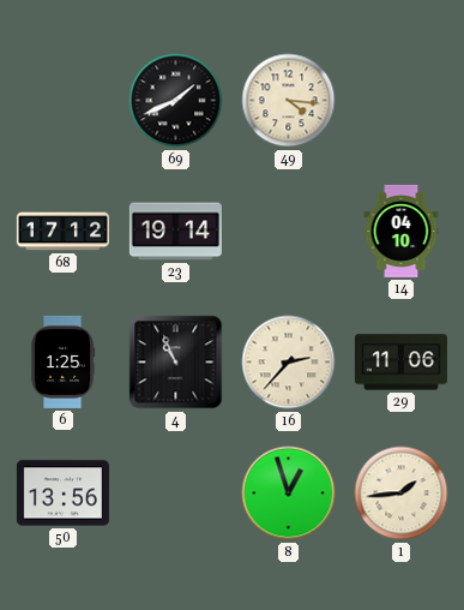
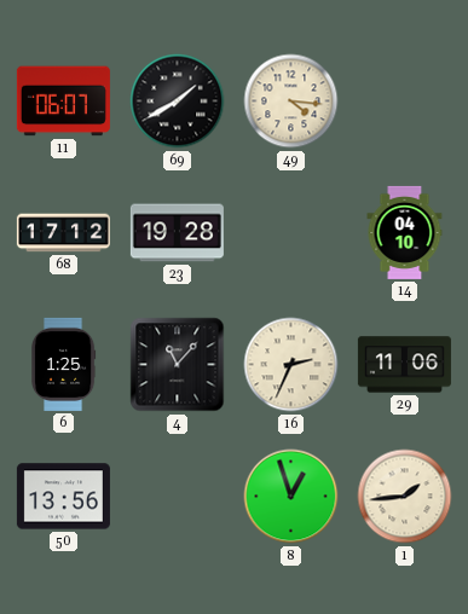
11: none -> 06:07 (63, 102)
69: 1:41 -> 1:40 (178, 102)
23: 19:14 -> 19:28 (177, 233)
4: 10:56 -> 11:07 (178, 365)
16: 2:37 -> 2:34 (291, 365)
